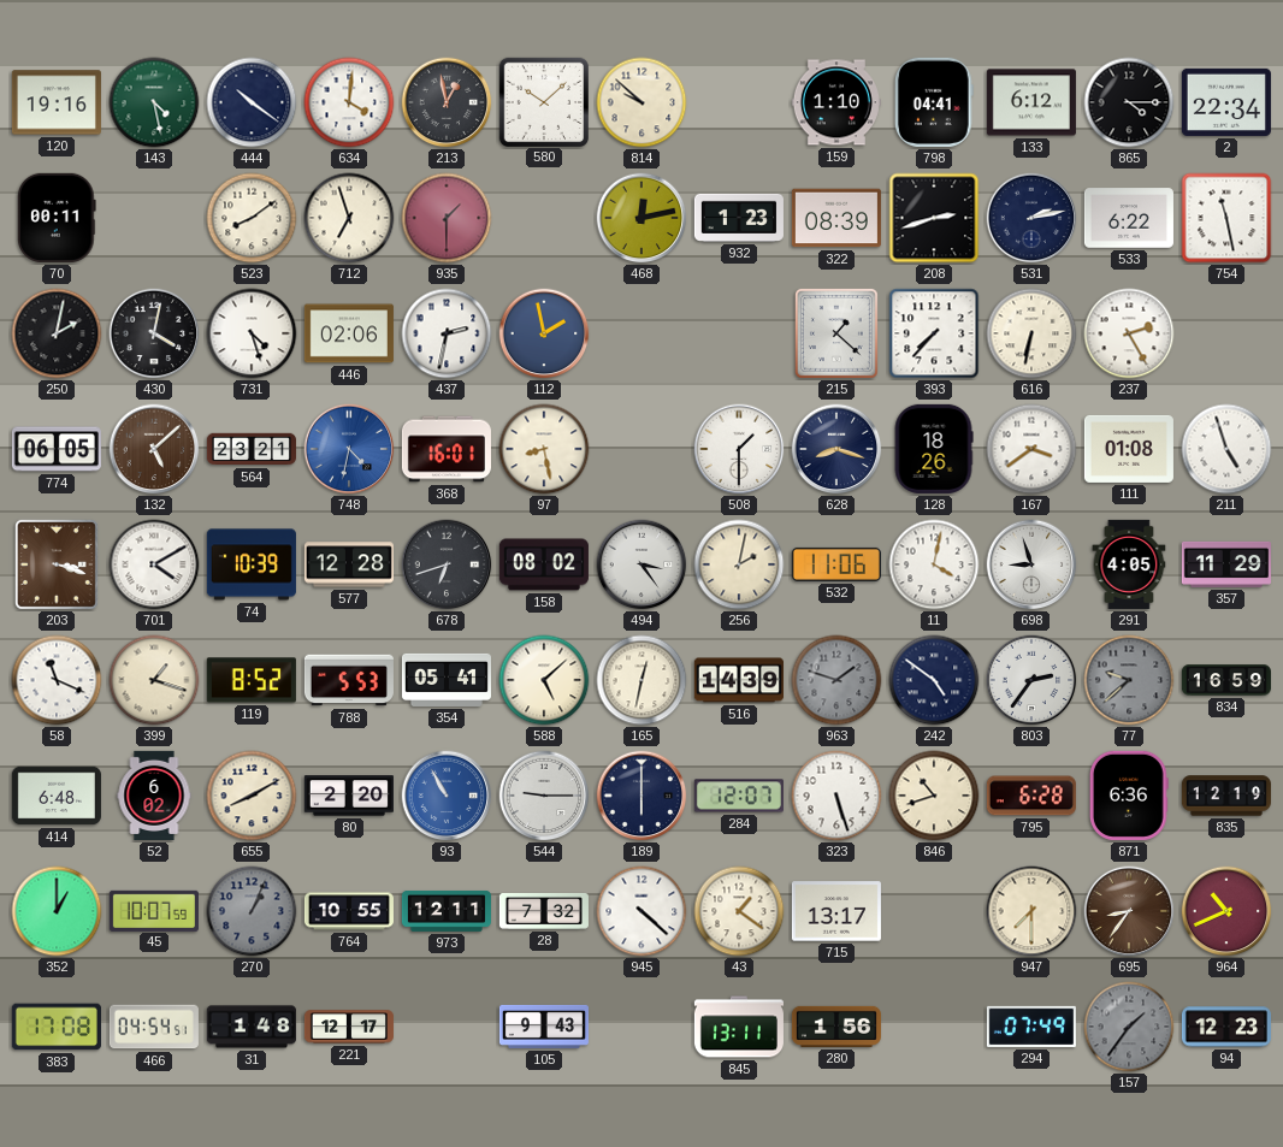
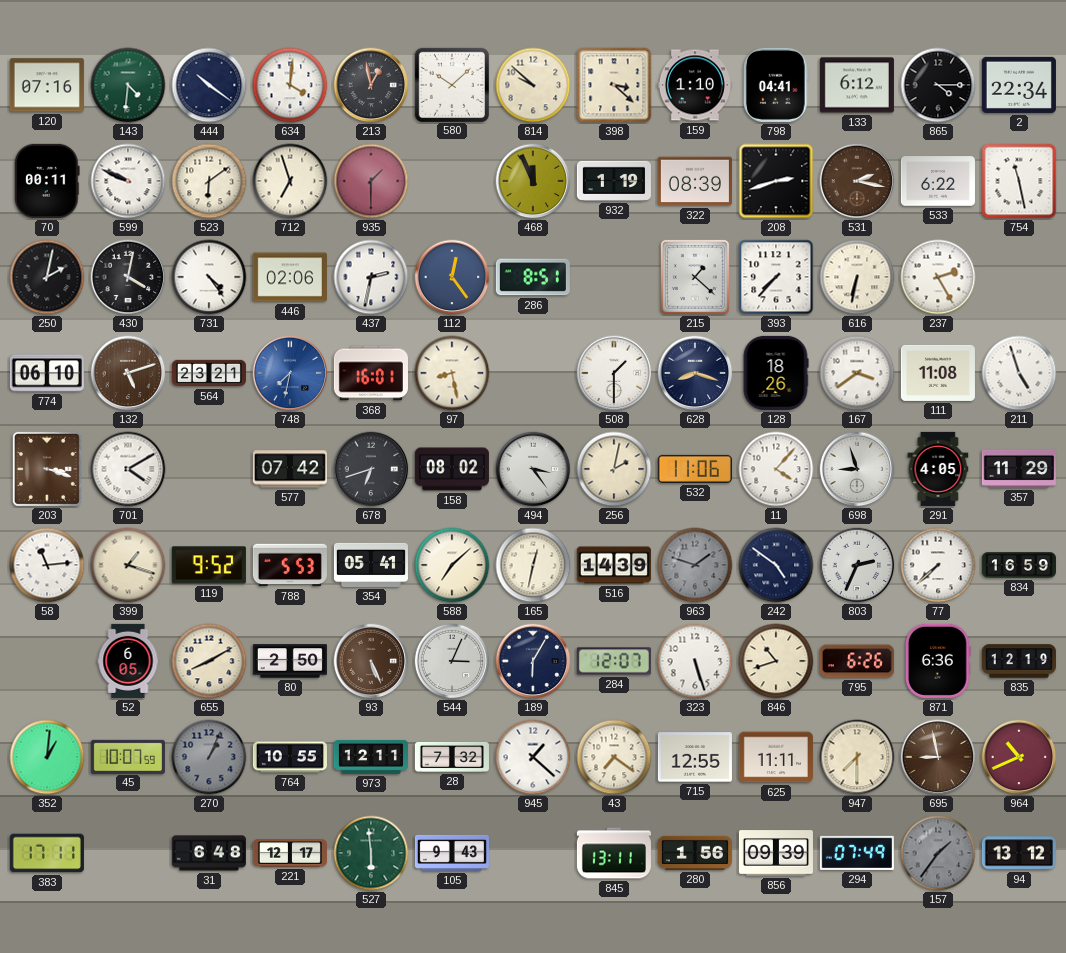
120: 19:16 -> 07:16 (47, 85)
143: 4:28 -> 4:31 (128, 85)
398: none -> 3:22 (614, 85)
599: none -> 9:49 (128, 181)
523: 8:09 -> 6:09 (209, 181)
468: 12:13 -> 11:56 (533, 181)
932: 1:23 -> 1:19 (614, 181)
531: 2:13 -> 2:17 (857, 181)
531 dial: navy -> brown (857, 181)
731: 4:27 -> 4:24 (209, 277)
112: 1:58 -> 12:24 (452, 277)
286: none -> 8:51 (533, 277)
774: 06:05 -> 06:10 (47, 373)
132: 5:08 -> 5:12 (128, 373)
748: 4:32 -> 7:32 (290, 373)
111: 01:08 -> 11:08 (938, 373)
74: 10:39 -> none (252, 564)
577: 12:28 -> 07:42 (290, 469)
11: 4:02 -> 4:07 (776, 469)
58: 11:19 -> 11:14 (47, 565)
119: 8:52 -> 9:52 (209, 565)
588: 5:08 -> 7:08 (452, 565)
803: 2:36 -> 2:34 (857, 565)
77: 9:38 -> 7:38 (938, 565)
77 dial: grey -> white (938, 565)
414: 6:48 -> none (57, 796)
52: 6:02 -> 6:05 (128, 661)
80: 2:20 -> 2:50 (290, 661)
93: 10:55 -> 5:26 (371, 661)
93 dial: blue -> brown (371, 661)
544: 9:15 -> 3:04 (452, 661)
189: 6:00 -> 6:05 (533, 661)
795: 6:28 -> 6:26 (857, 661)
352: 1:00 -> 1:01 (47, 757)
945: 4:22 -> 1:22 (533, 757)
43: 1:21 -> 7:21 (614, 757)
715: 13:17 -> 12:55 (695, 757)
625: none -> 11:11 (776, 757)
695: 8:36 -> 8:58 (938, 757)
383: 17:08 -> 17:11 (47, 853)
466: 04:54 -> none (154, 1027)
31: 1:48 -> 6:48 (209, 853)
527: none -> 5:59 (371, 853)
856: none -> 09:39 (776, 853)
94: 12:23 -> 13:12 (1019, 853)
